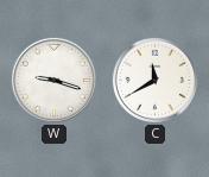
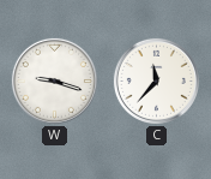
C: 11:40 -> 11:37 (156, 80)
